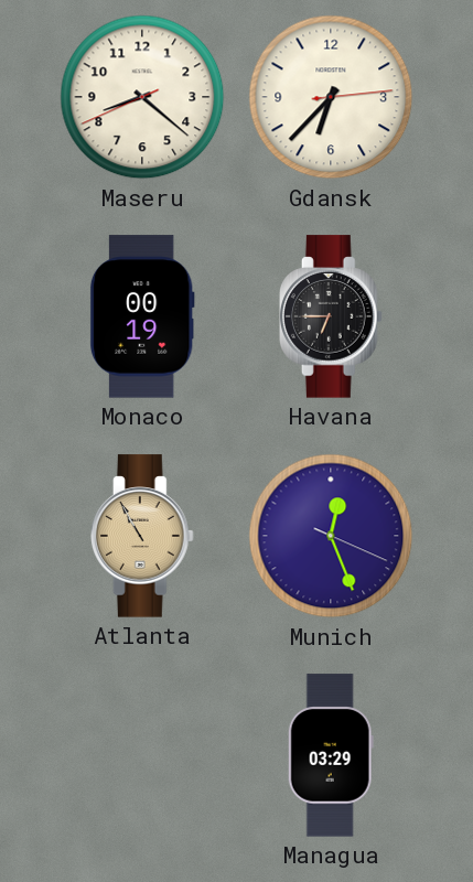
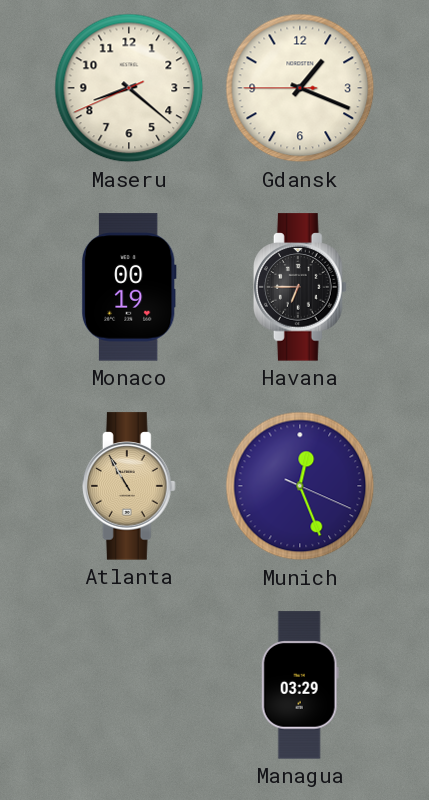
Gdansk: 6:37 -> 1:18 (300, 88)
